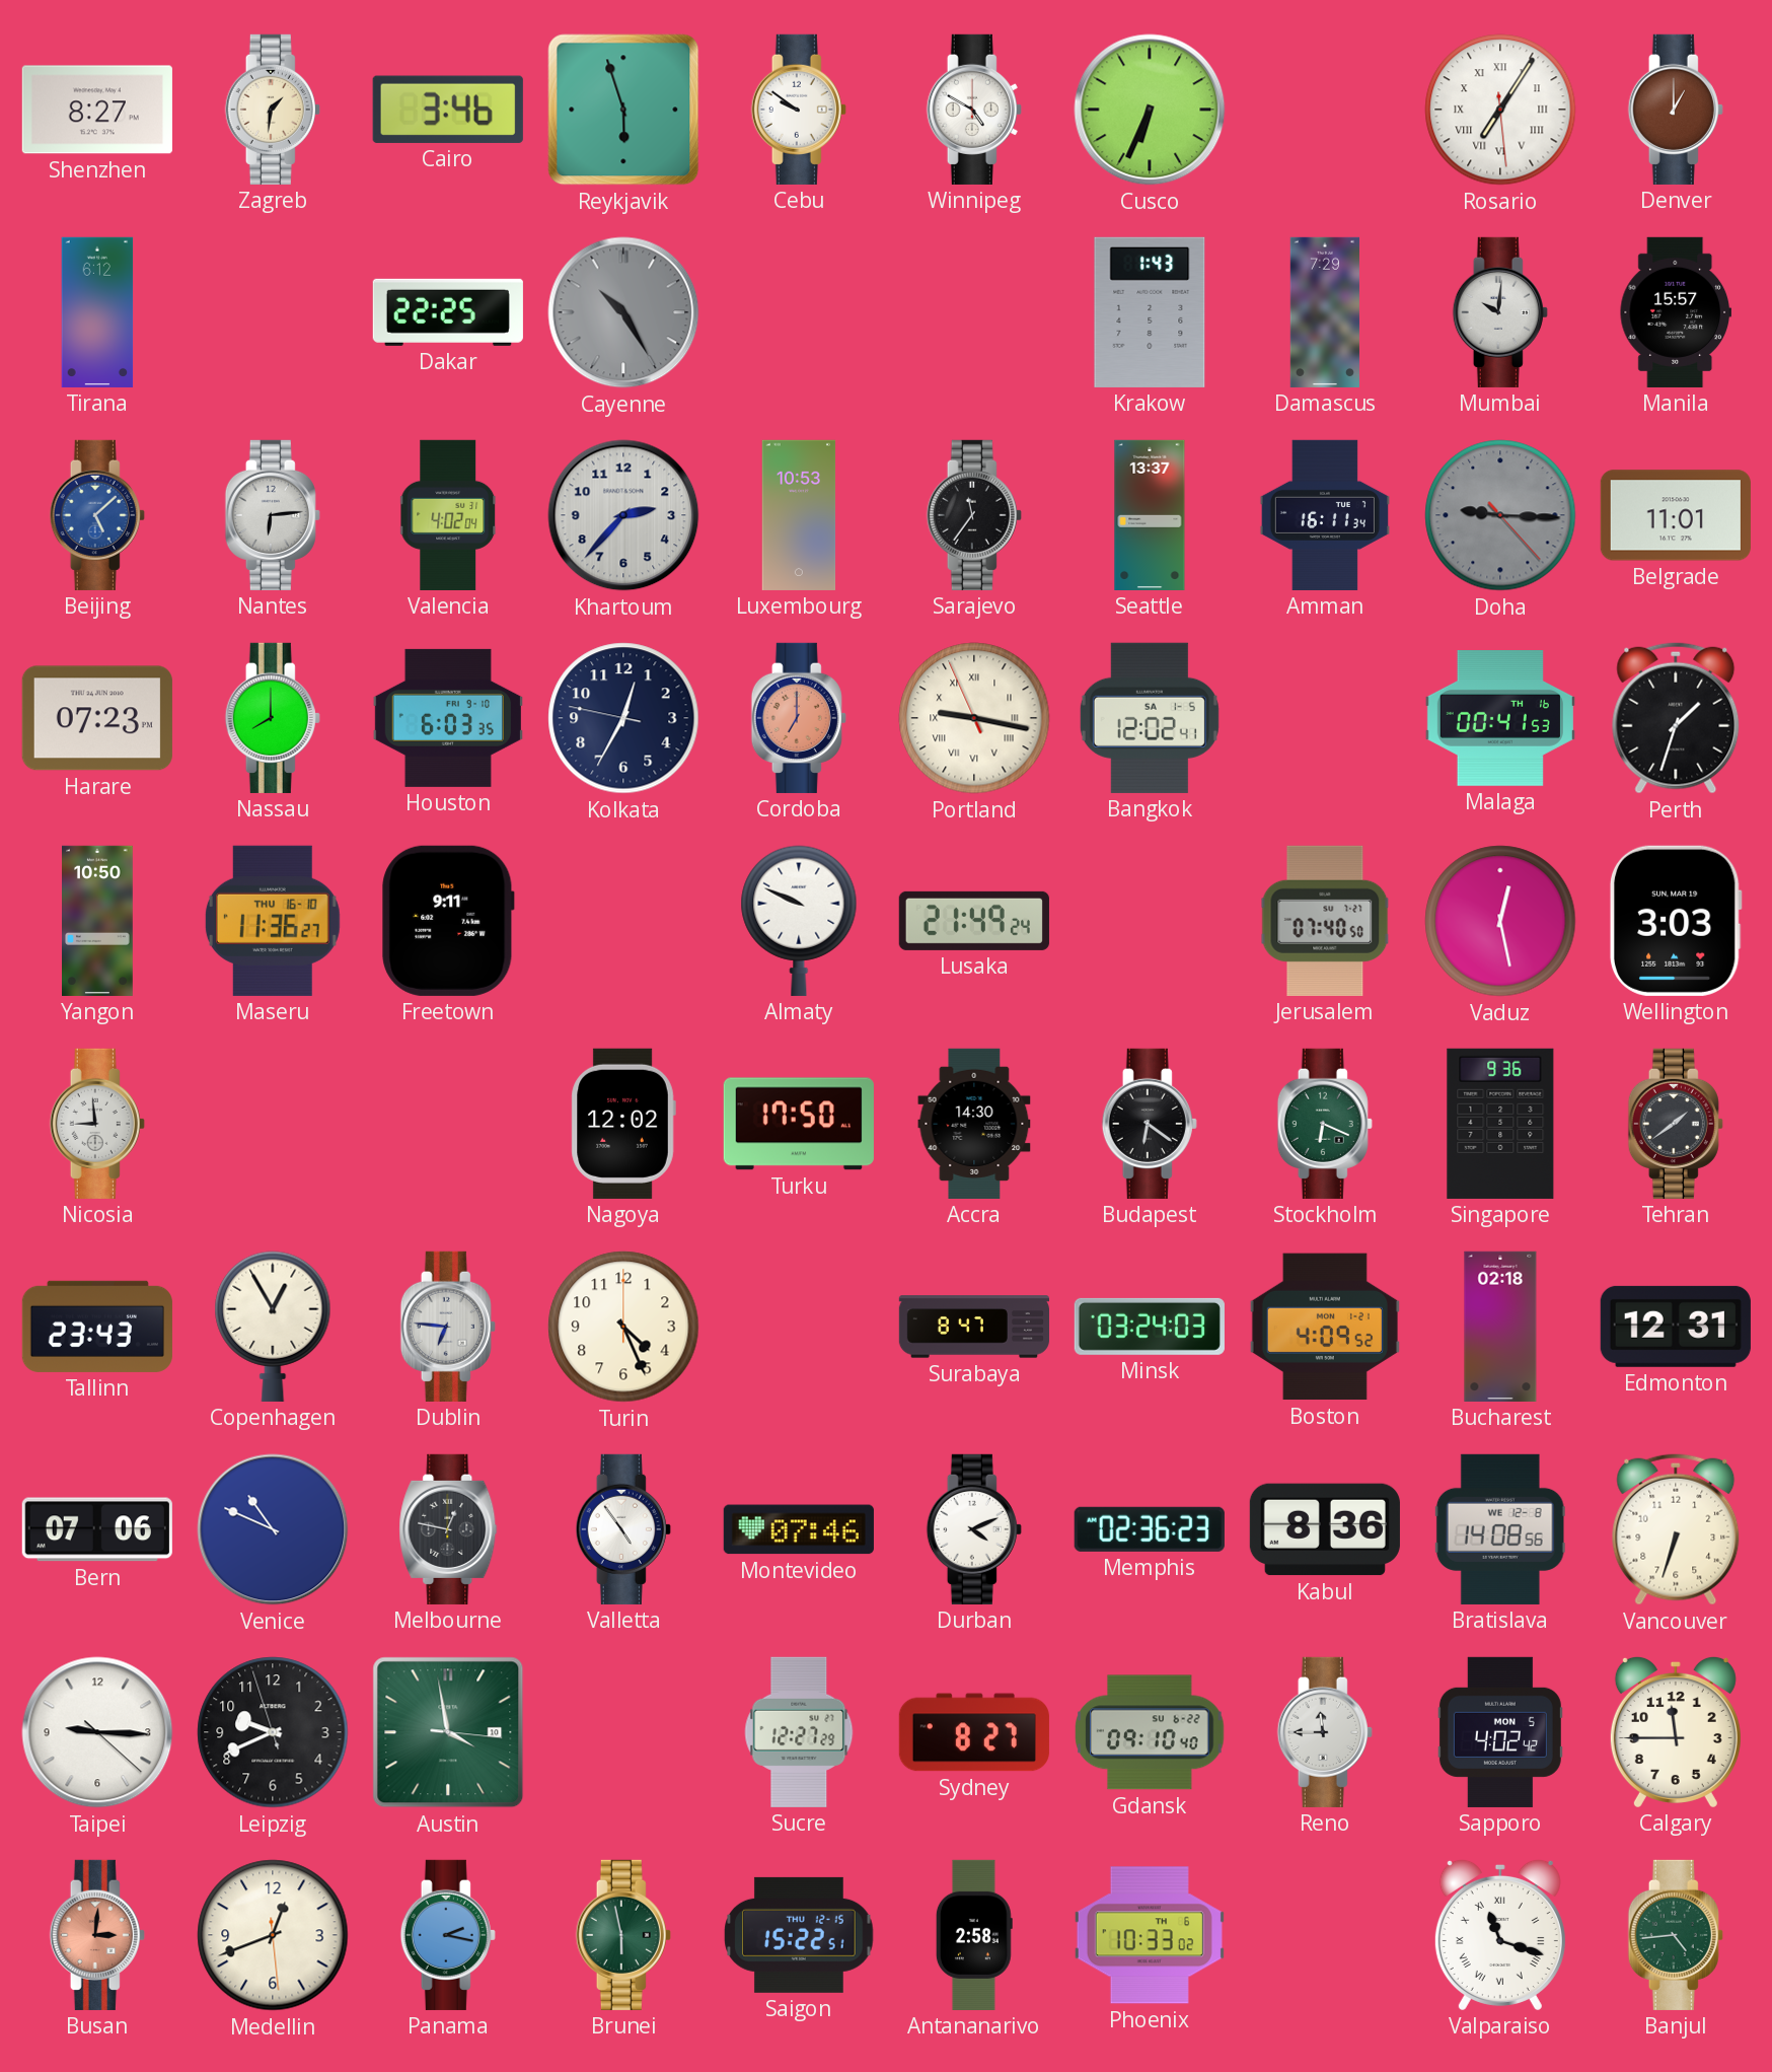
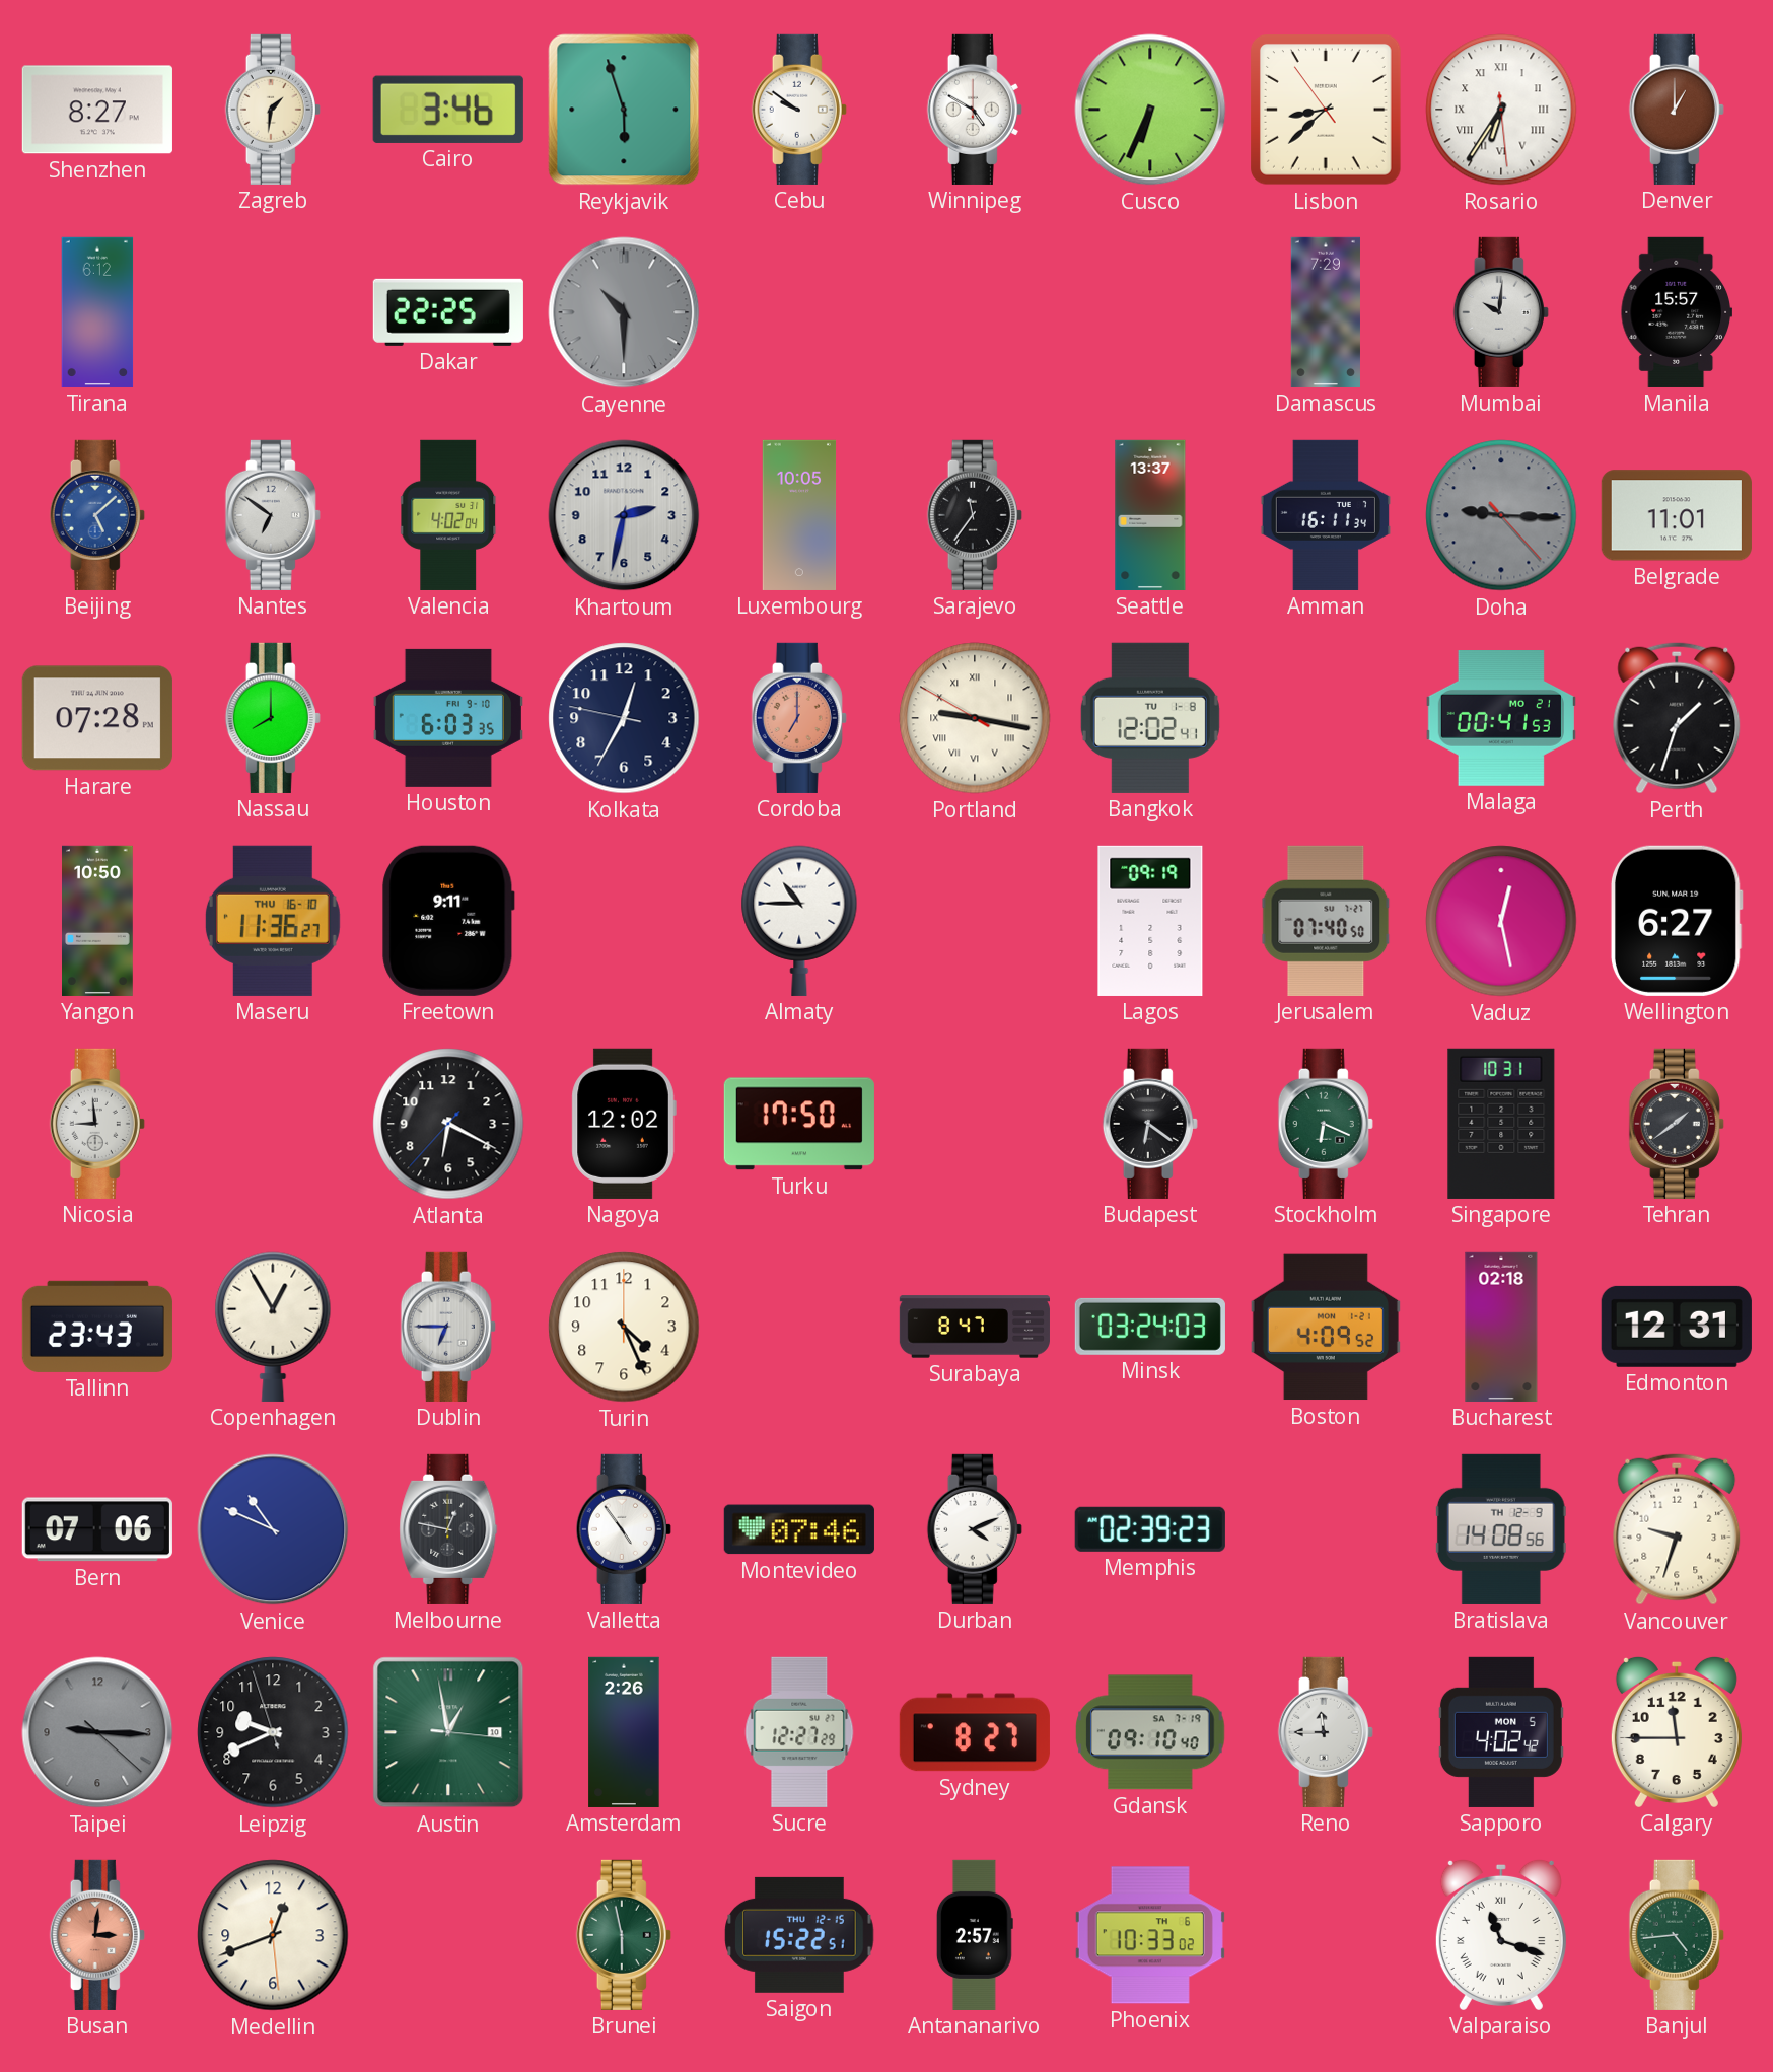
Lisbon: none -> 8:37 (1327, 111)
Rosario: 7:05 -> 6:35 (1501, 110)
Cayenne: 10:25 -> 10:30 (624, 312)
Krakow: 1:43 -> none (1150, 312)
Nantes: 6:14 -> 6:51 (273, 515)
Khartoum: 2:37 -> 2:32 (624, 515)
Luxembourg: 10:53 -> 10:05 (799, 515)
Harare: 07:23 -> 07:28 (97, 718)
Portland: 9:16:56 -> 9:16:50 (975, 718)
Bangkok date: SA 1-5 -> TU 1-8 (1150, 718)
Malaga date: TH 16 -> MO 21 (1501, 719)
Almaty: 9:49 -> 10:45 (799, 921)
Lusaka: 21:49 -> none (974, 921)
Lagos: none -> 09:19 (1150, 921)
Wellington: 3:03 -> 6:27 (1677, 921)
Atlanta: none -> 6:19 (448, 1124)
Accra: 14:30 -> none (974, 1124)
Singapore: 9:36 -> 10:31 (1501, 1124)
Dublin: 6:46 -> 6:45 (448, 1327)
Memphis: 02:36 -> 02:39 (1150, 1529)
Kabul: 8:36 -> none (1325, 1529)
Bratislava date: WE 12-8 -> TH 12-9 (1501, 1529)
Vancouver: 6:33 -> 9:33 (1677, 1529)
Taipei dial: white -> grey (97, 1732)
Austin: 3:58 -> 12:58 (448, 1732)
Amsterdam: none -> 2:26 (624, 1732)
Gdansk date: SU 6-22 -> SA 7-19 (1150, 1732)
Panama: 2:17 -> none (448, 1935)
Antananarivo: 2:58 -> 2:57 (975, 1935)
